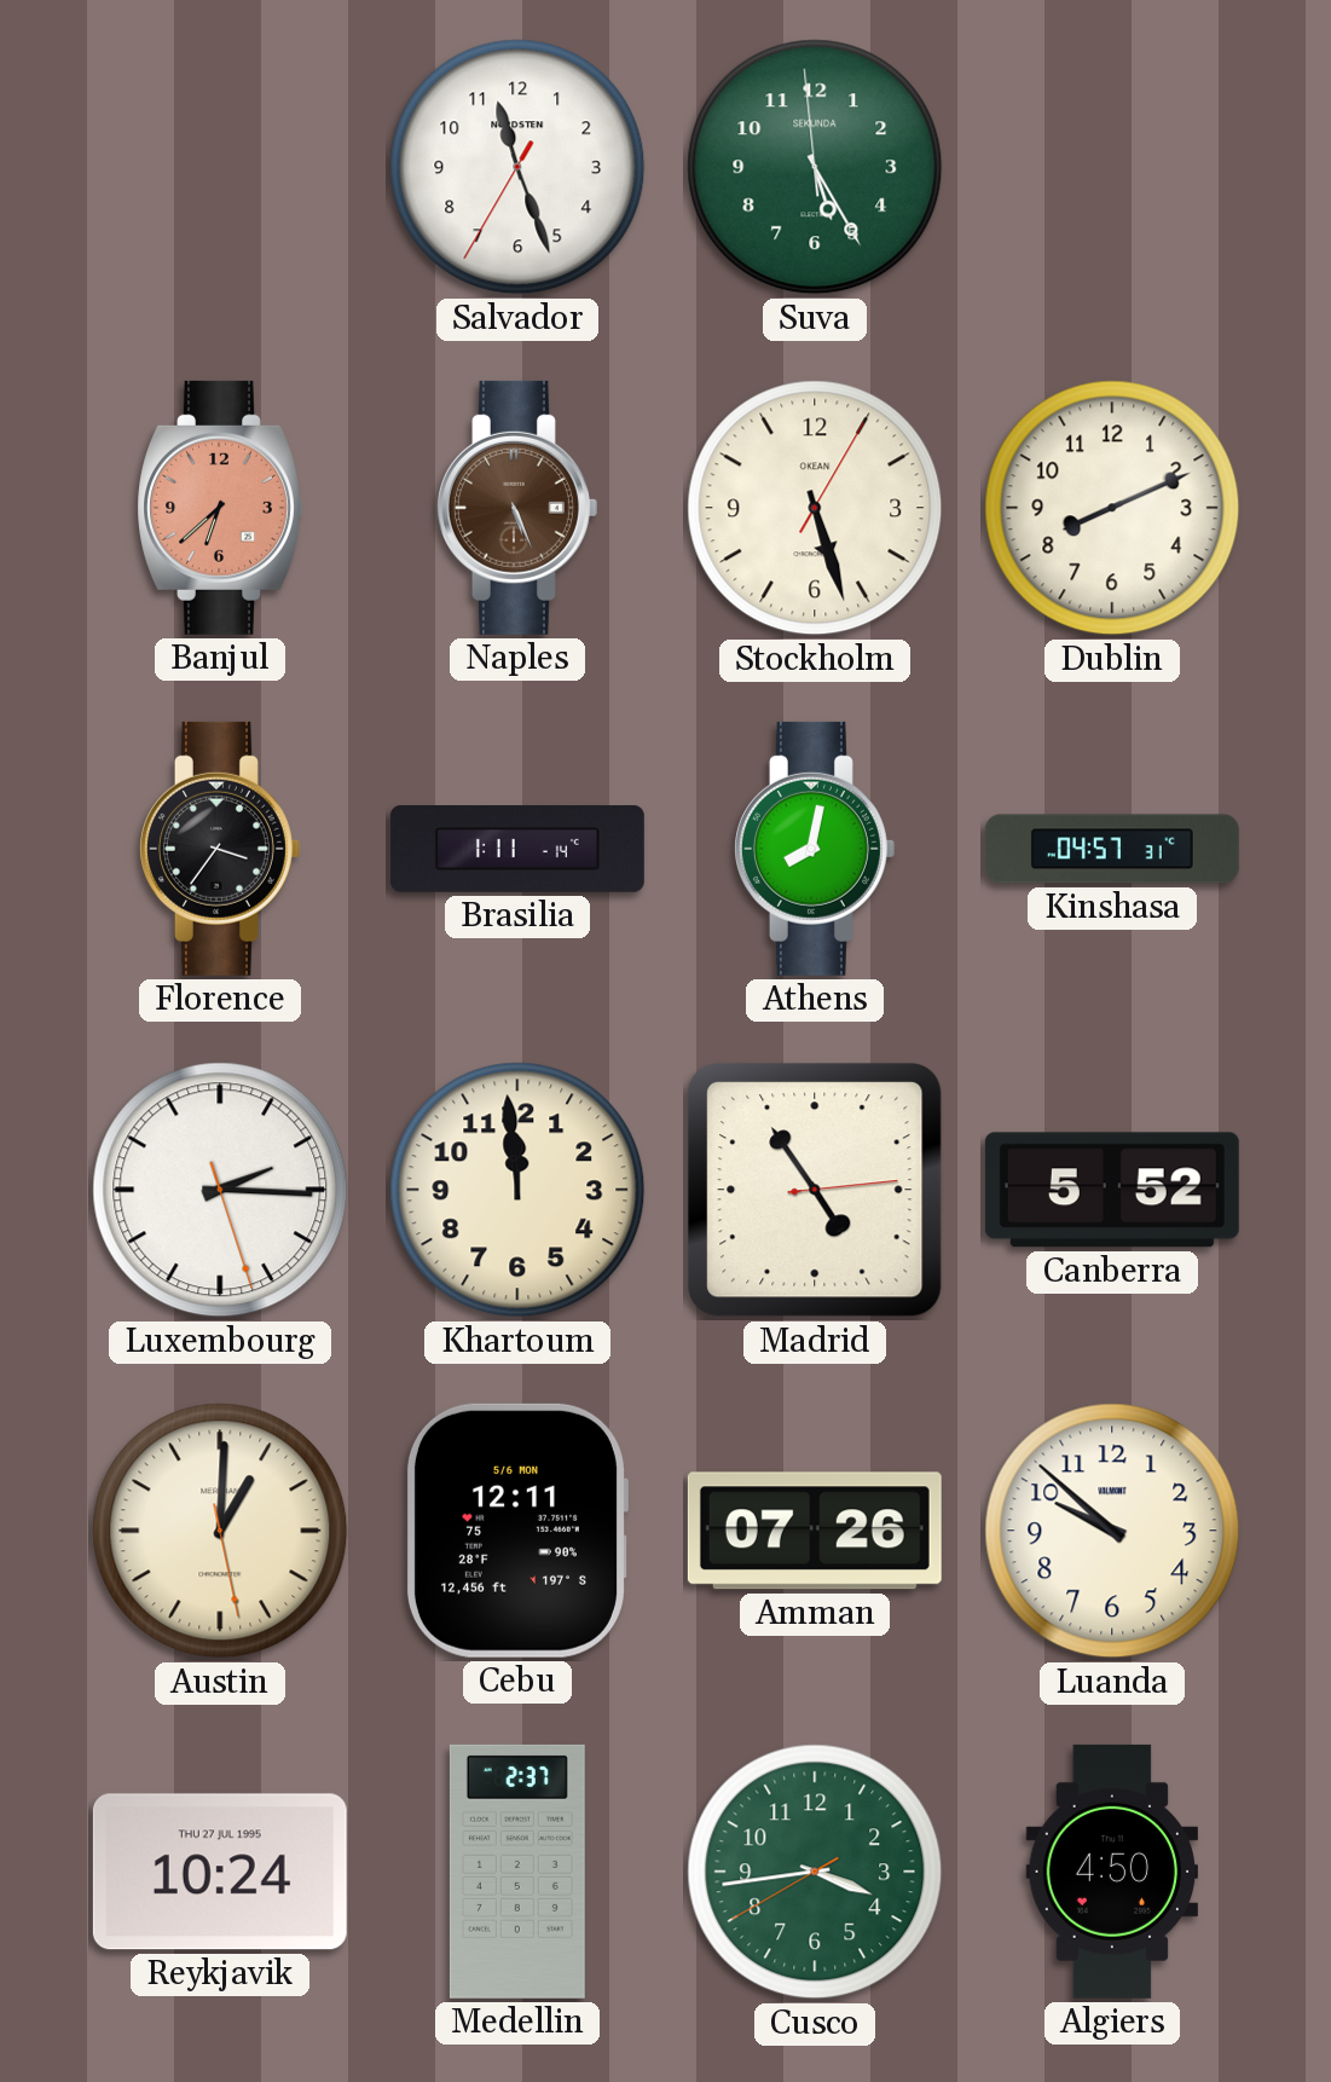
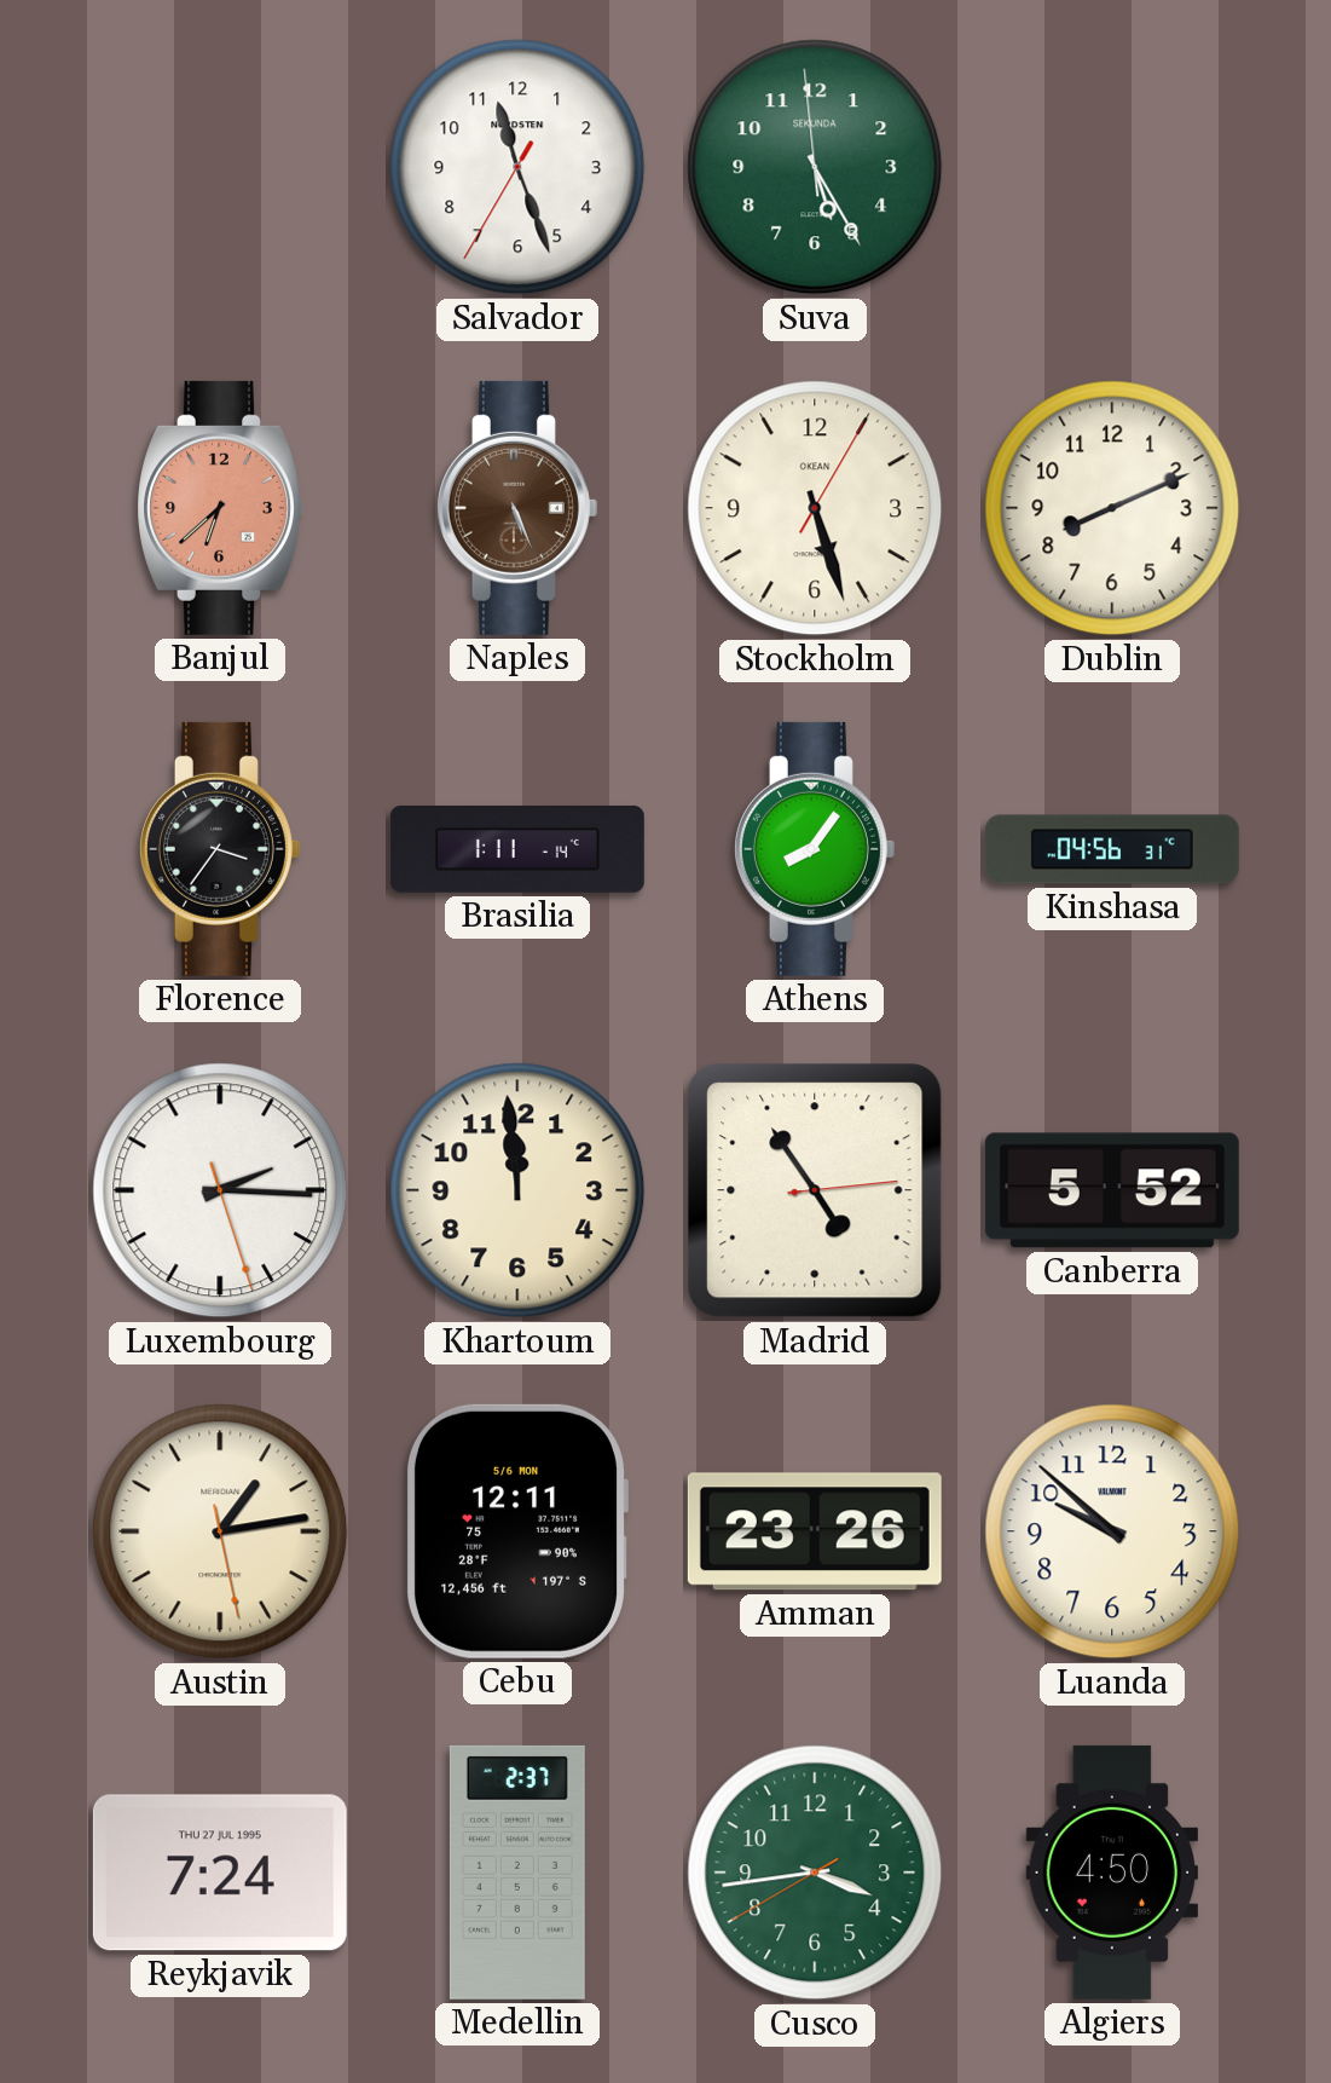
Athens: 8:02 -> 8:06 (814, 849)
Kinshasa: 04:57 -> 04:56 (1112, 849)
Austin: 1:00 -> 1:13 (220, 1531)
Amman: 07:26 -> 23:26 (815, 1531)
Reykjavik: 10:24 -> 7:24 (220, 1873)
